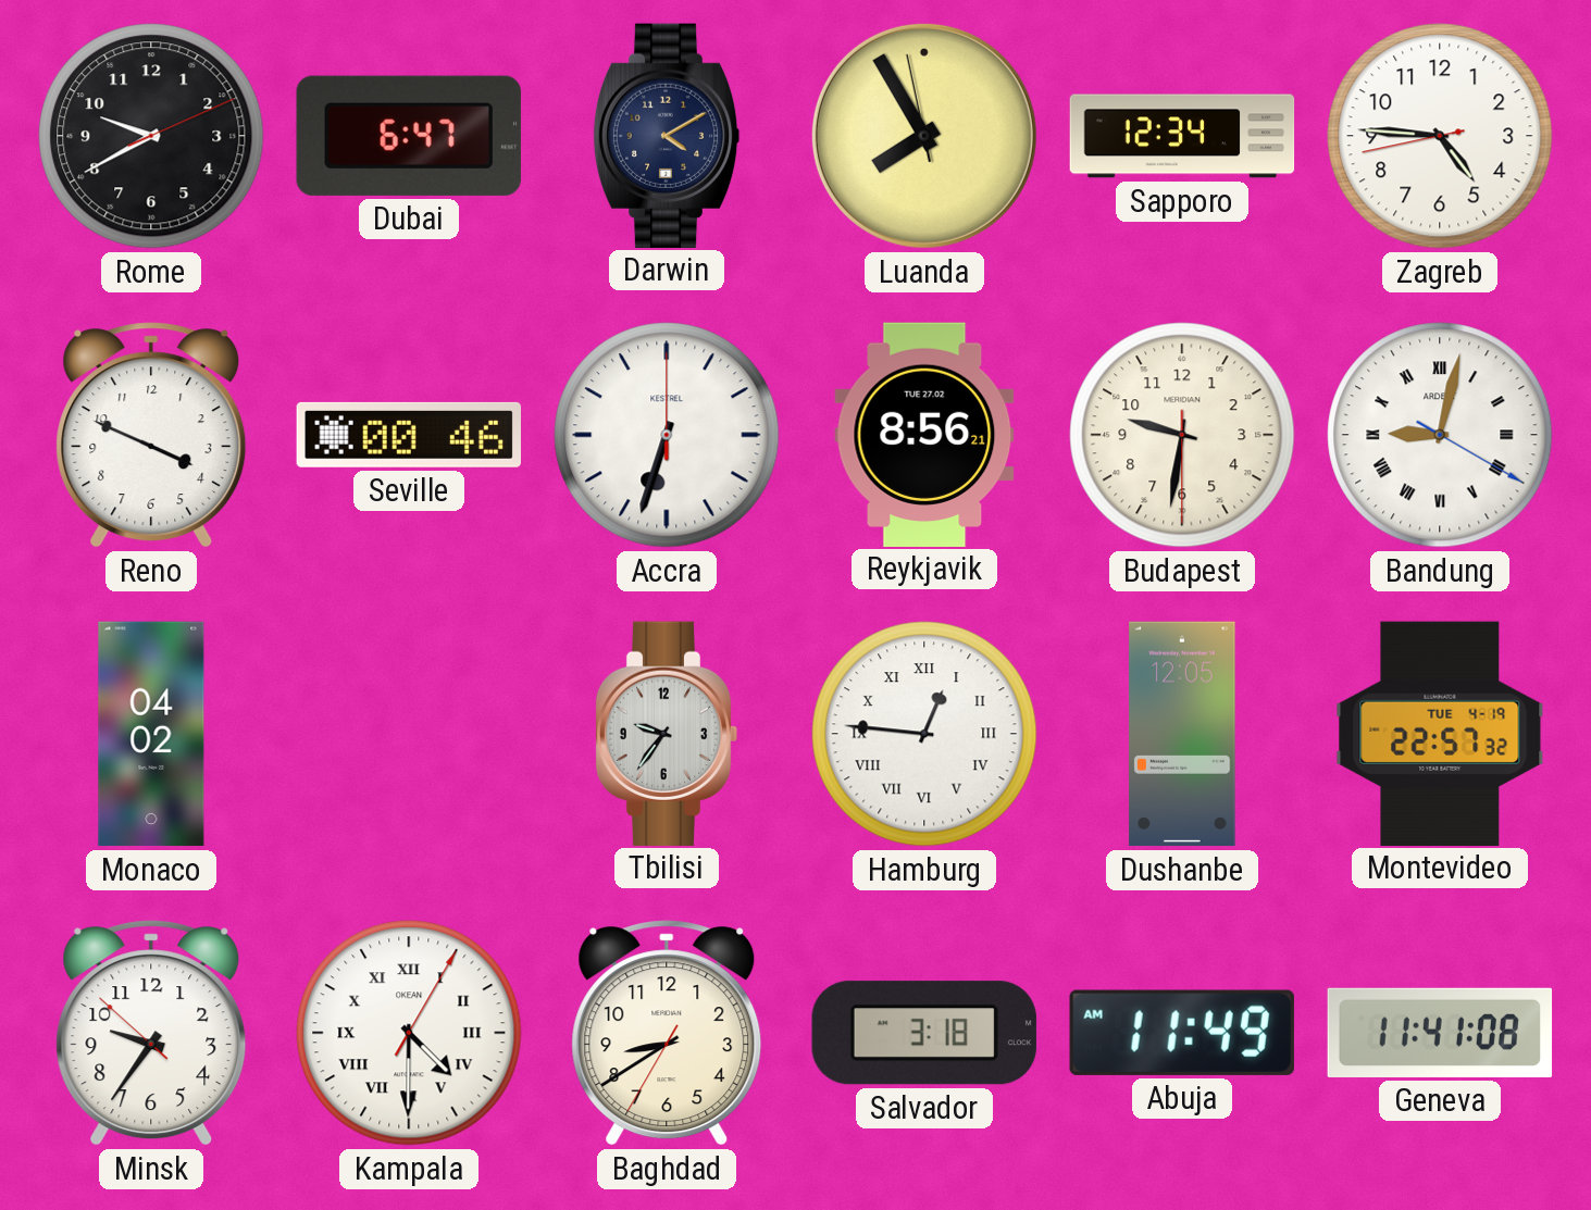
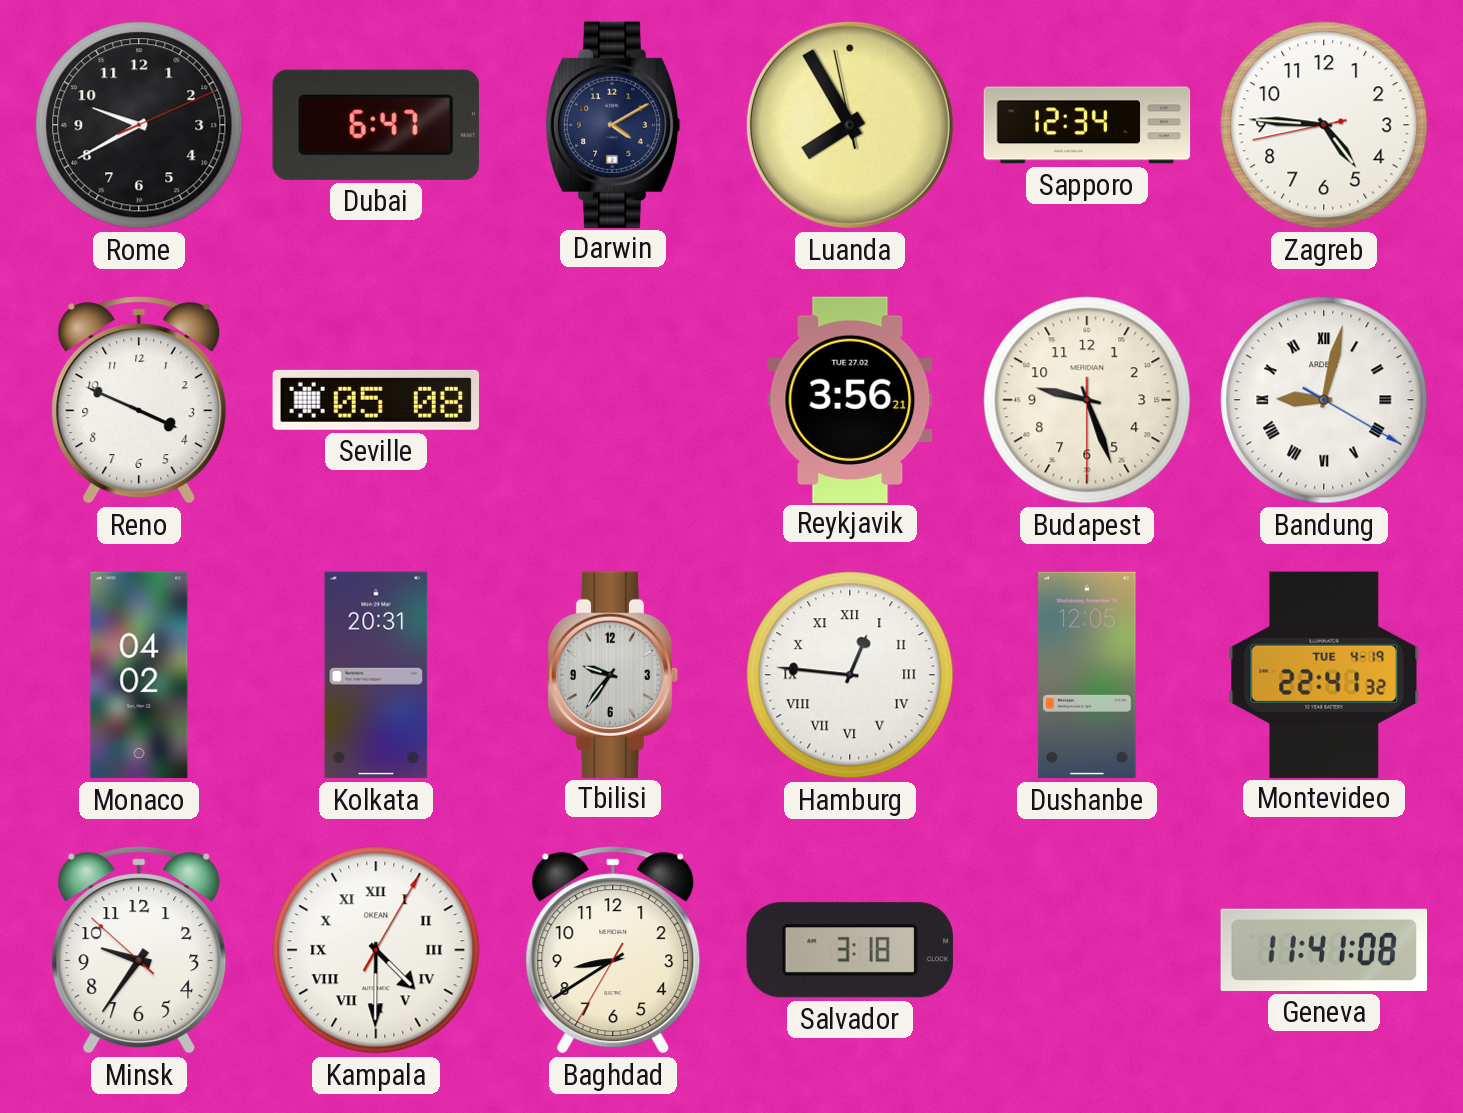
Seville: 00:46 -> 05:08 (375, 400)
Accra: 6:33 -> none (667, 435)
Reykjavik: 8:56 -> 3:56 (850, 399)
Budapest: 9:31 -> 9:26 (1087, 400)
Kolkata: none -> 20:31 (376, 675)
Montevideo: 22:57 -> 22:41 (1324, 674)
Abuja: 11:49 -> none (1182, 1033)
